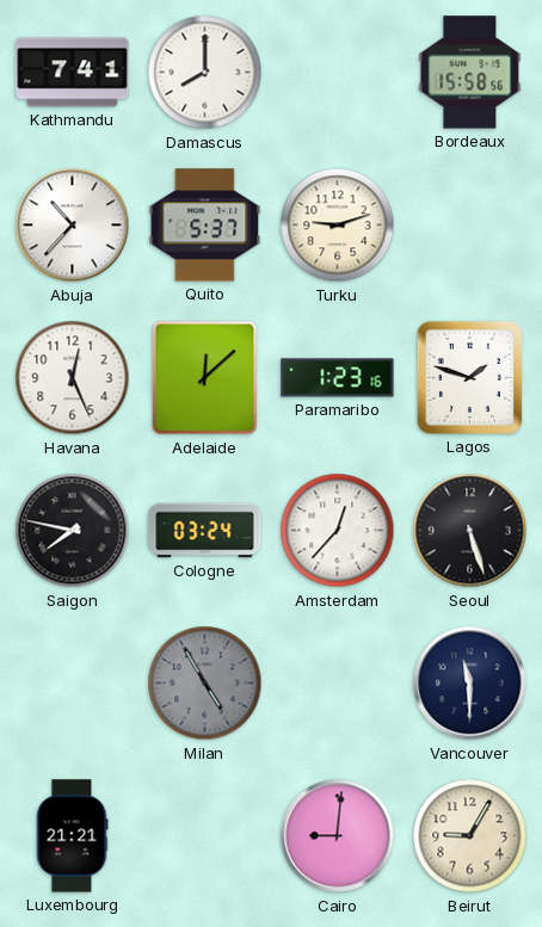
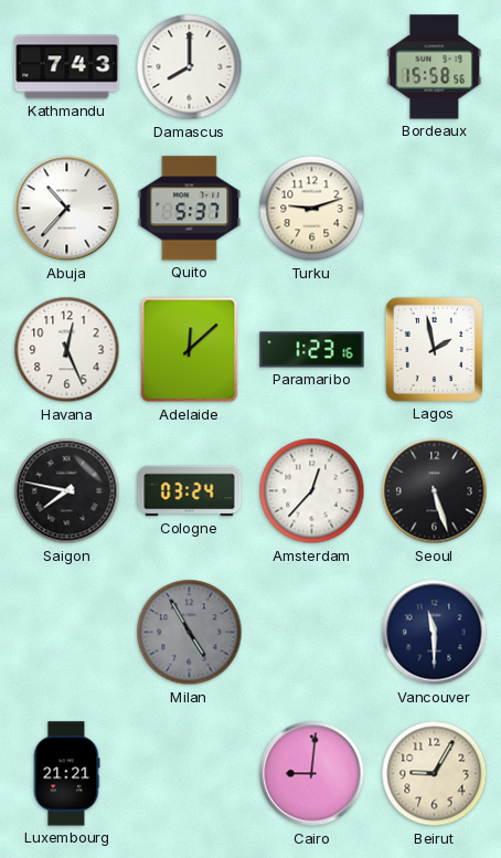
Kathmandu: 7:41 -> 7:43 (67, 67)
Lagos: 1:48 -> 1:58 (434, 349)
